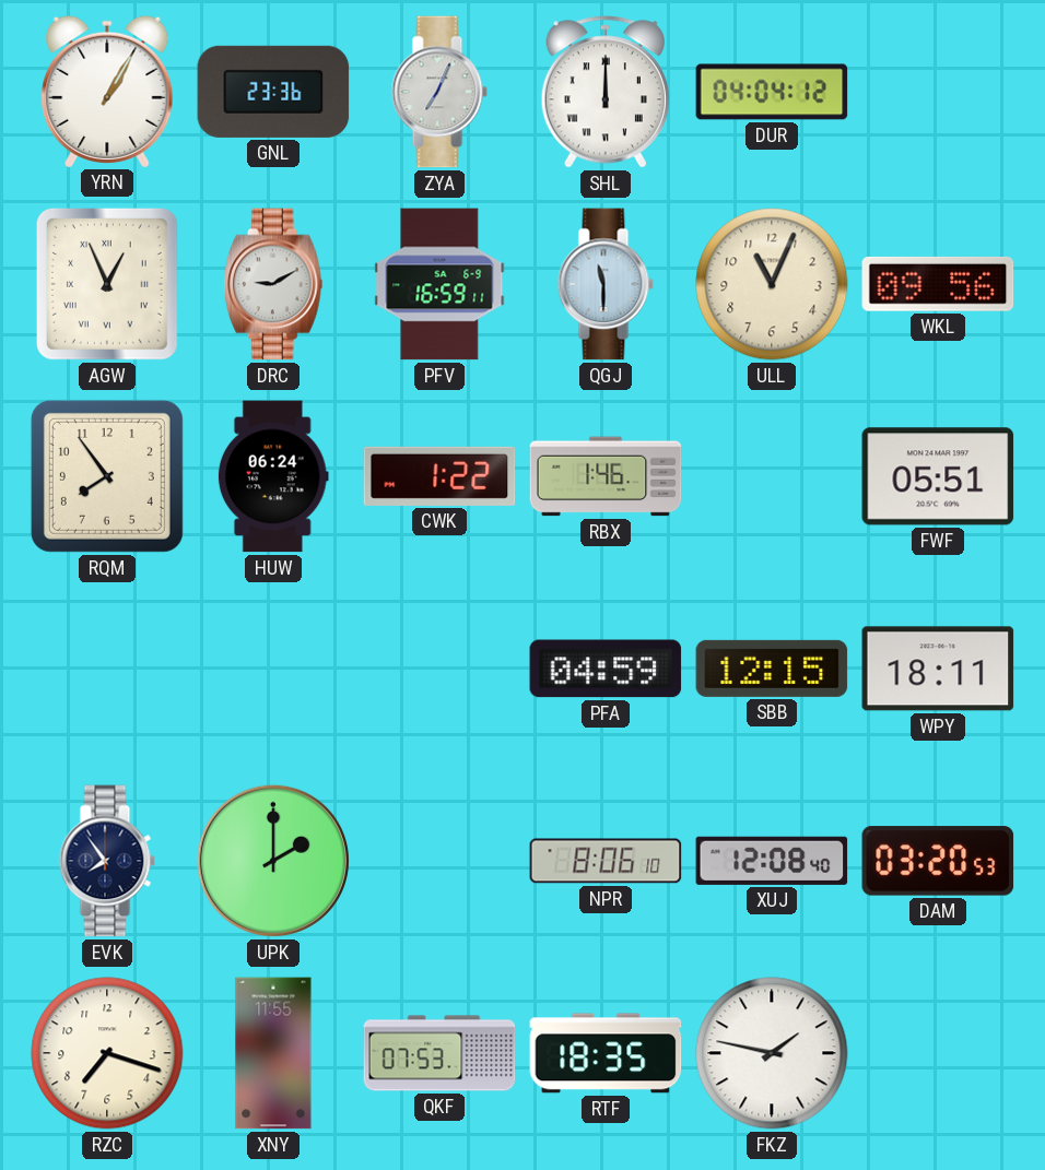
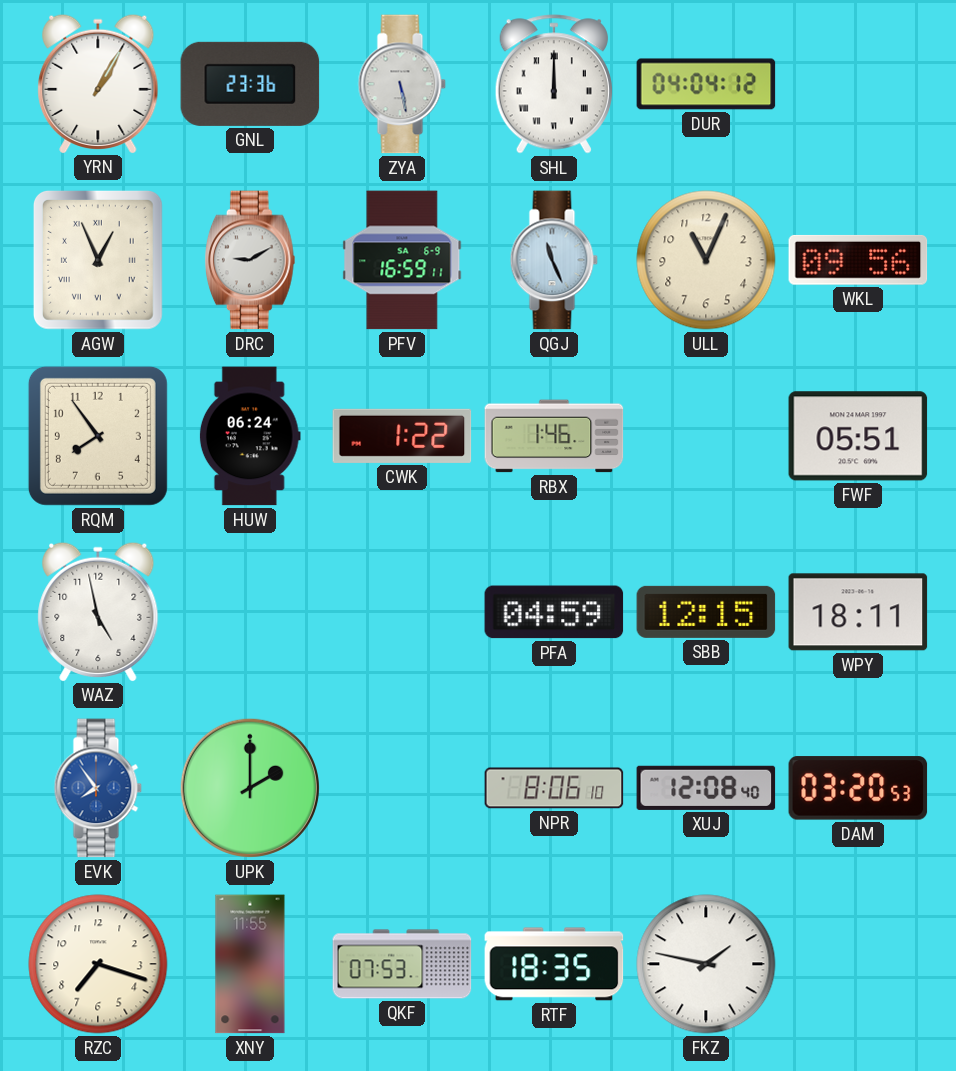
ZYA: 7:04 -> 5:28 (402, 84)
QGJ: 11:30 -> 11:26 (554, 260)
WAZ: none -> 4:58 (98, 611)
EVK dial: navy -> blue (98, 788)
